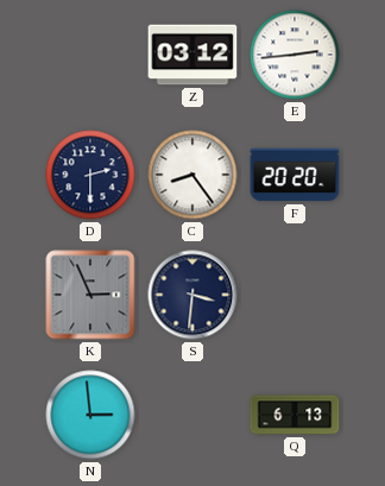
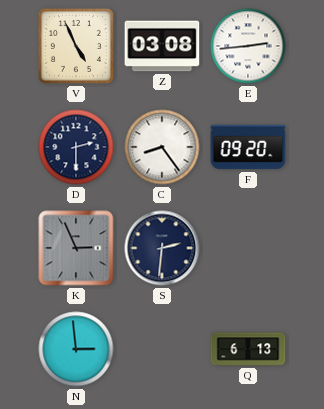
V: none -> 4:56 (76, 46)
Z: 03:12 -> 03:08 (162, 46)
F: 20:20 -> 09:20 (248, 147)
S: 3:31 -> 2:31 (162, 248)
